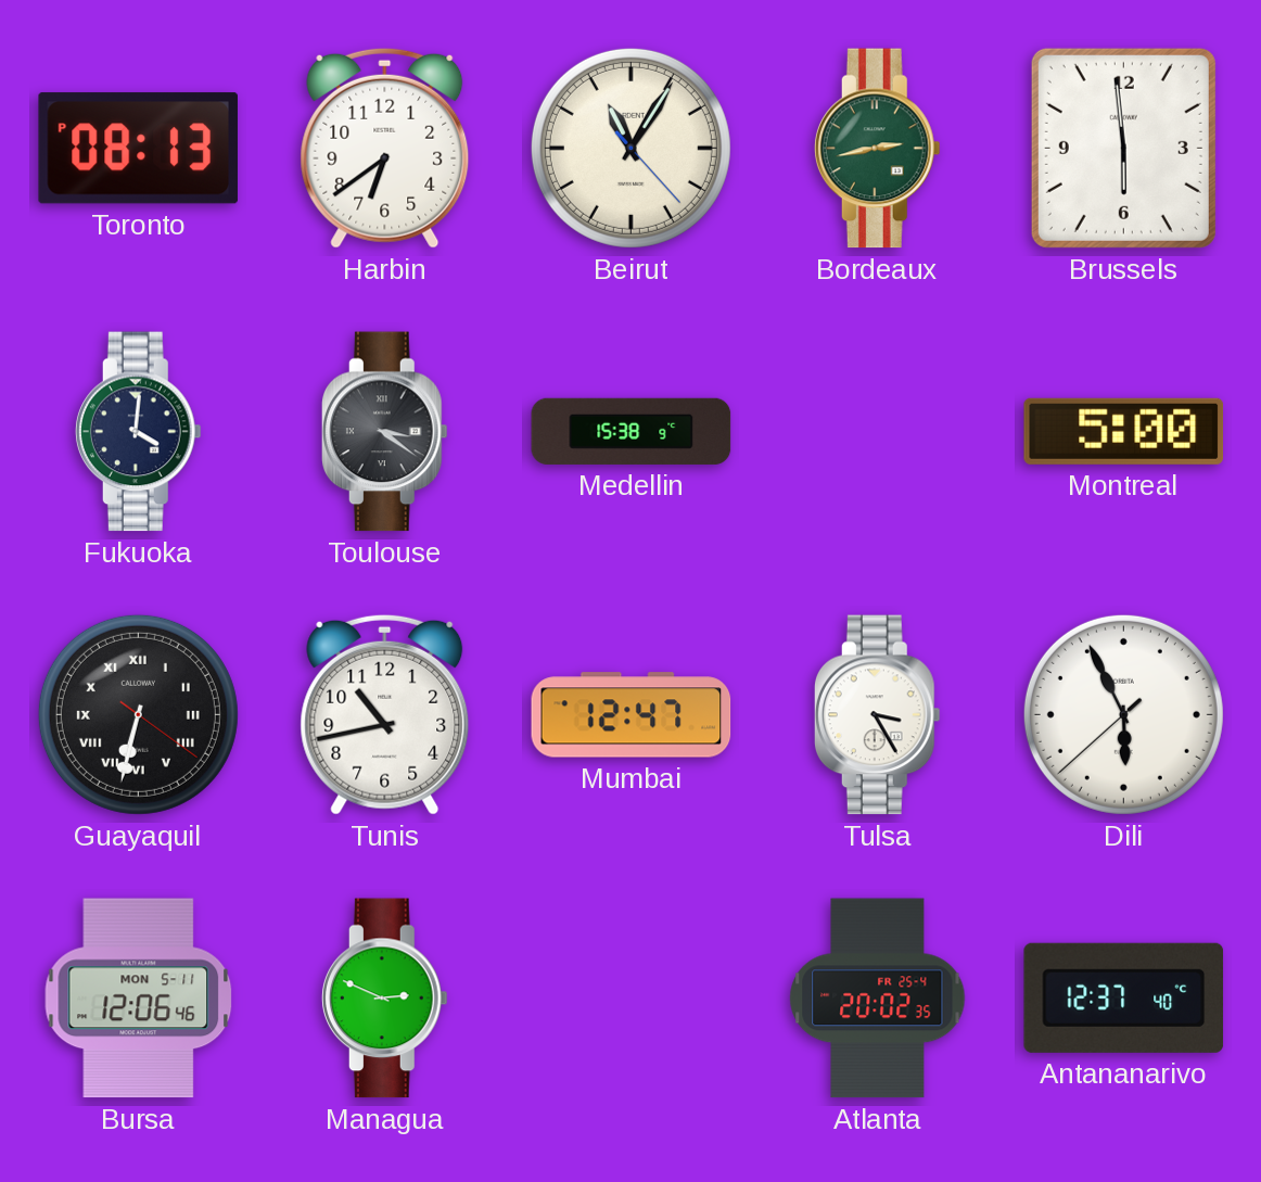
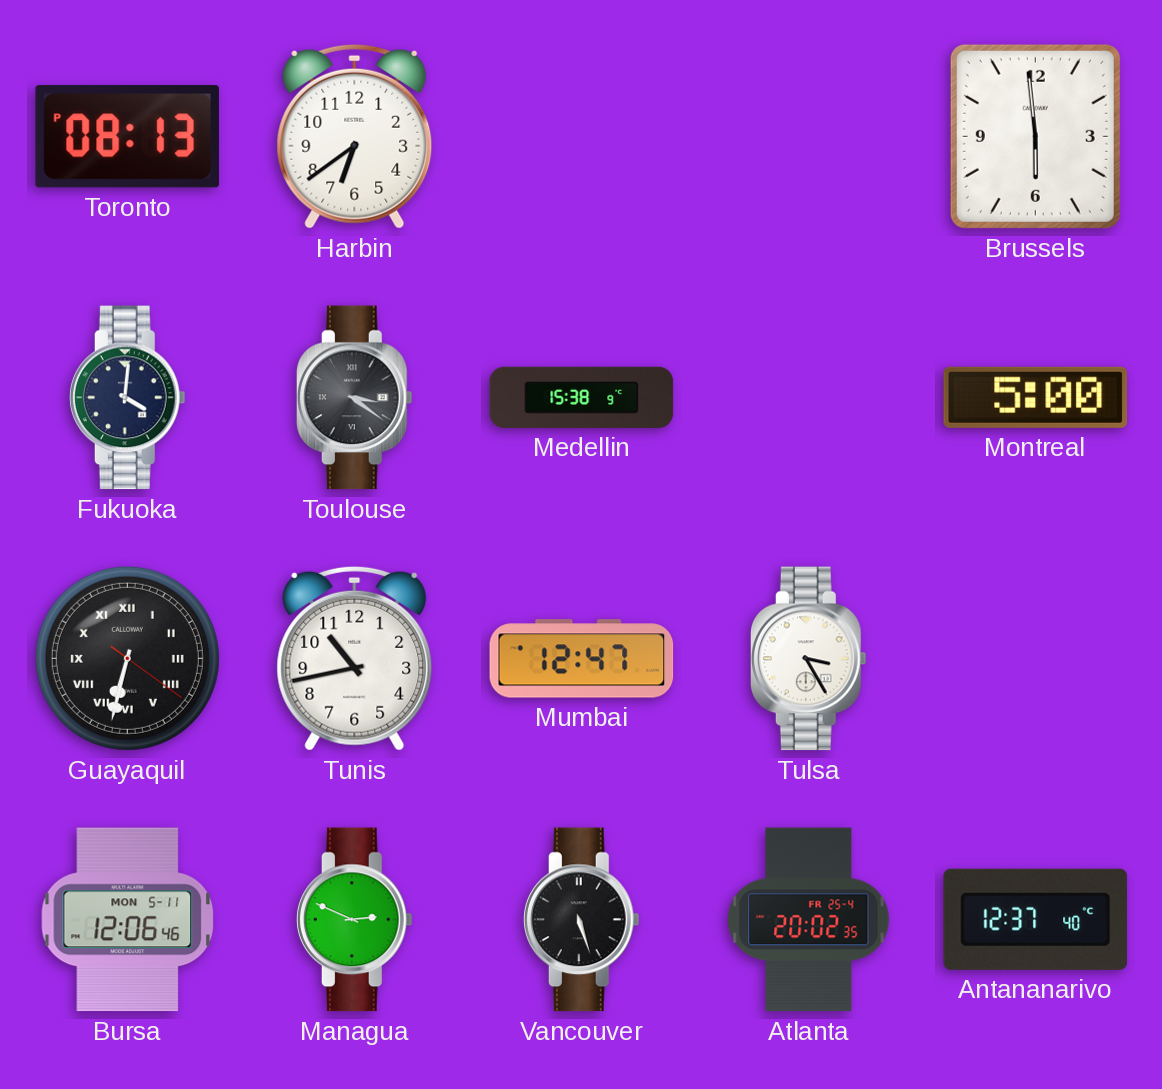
Beirut: 11:05 -> none (630, 148)
Bordeaux: 2:43 -> none (877, 149)
Dili: 5:55 -> none (1123, 714)
Vancouver: none -> 5:27 (581, 920)
